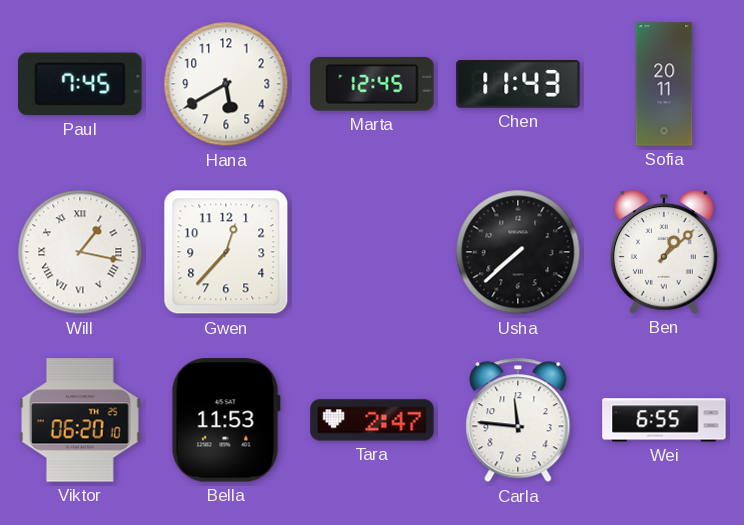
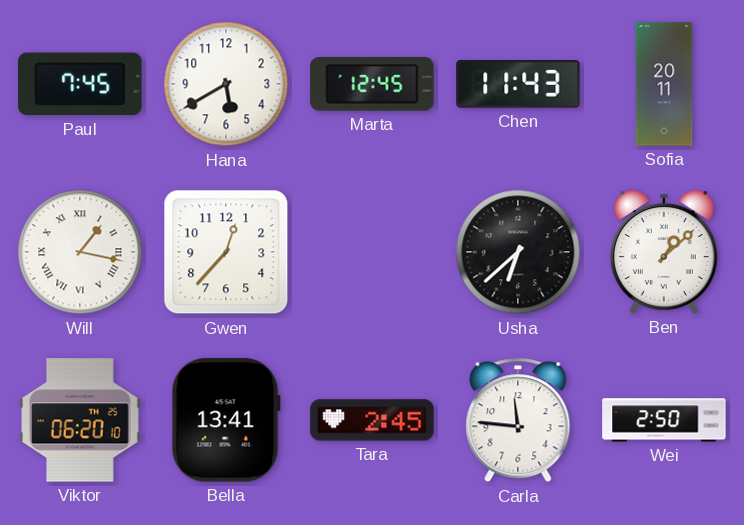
Usha: 7:38 -> 6:38 (518, 252)
Bella: 11:53 -> 13:41 (226, 420)
Tara: 2:47 -> 2:45 (372, 420)
Wei: 6:55 -> 2:50 (664, 420)
